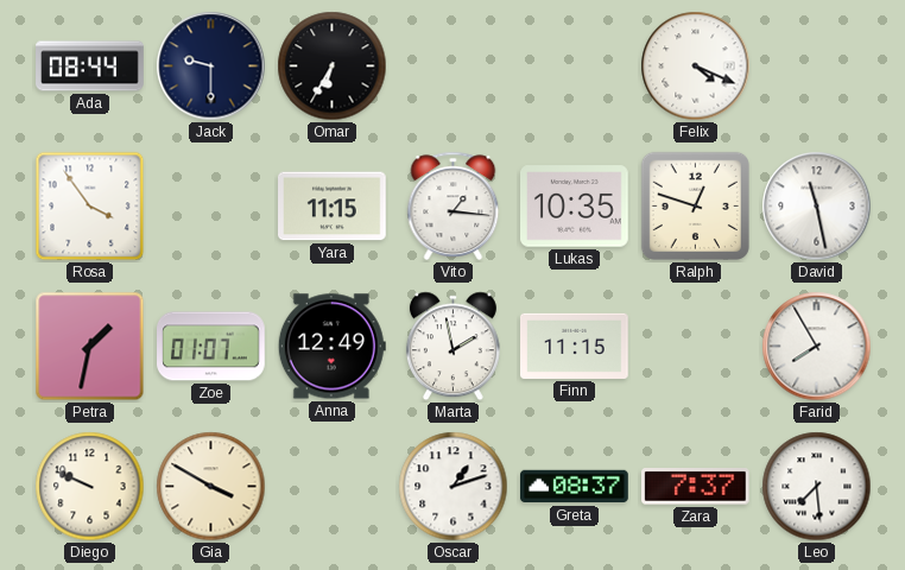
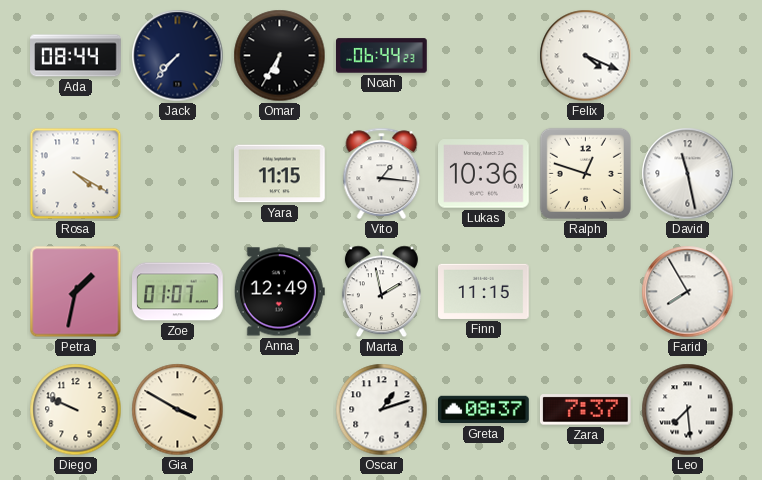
Jack: 9:30 -> 7:37 (178, 56)
Noah: none -> 06:44 (382, 56)
Rosa: 3:54 -> 4:20 (76, 174)
Lukas: 10:35 -> 10:36 (484, 174)
